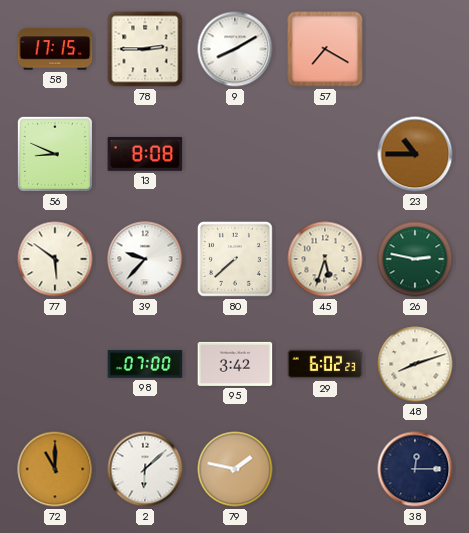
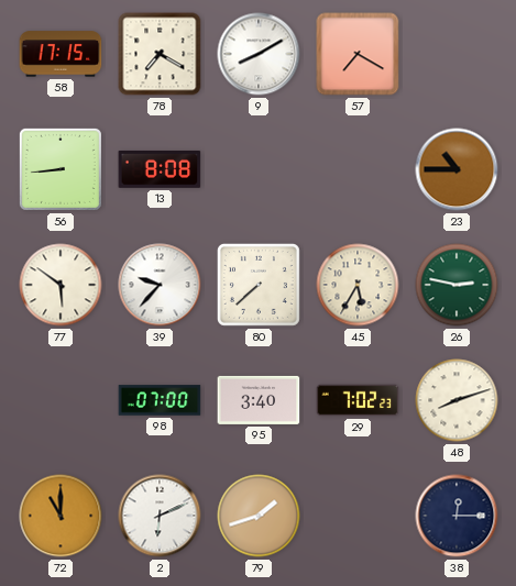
78: 2:45 -> 7:20 (160, 54)
56: 8:49 -> 8:44 (61, 169)
45: 5:33 -> 5:35 (358, 285)
95: 3:42 -> 3:40 (259, 400)
29: 6:02 -> 7:02 (358, 400)
2: 6:08 -> 6:11 (160, 516)
79: 1:47 -> 1:42 (259, 516)
